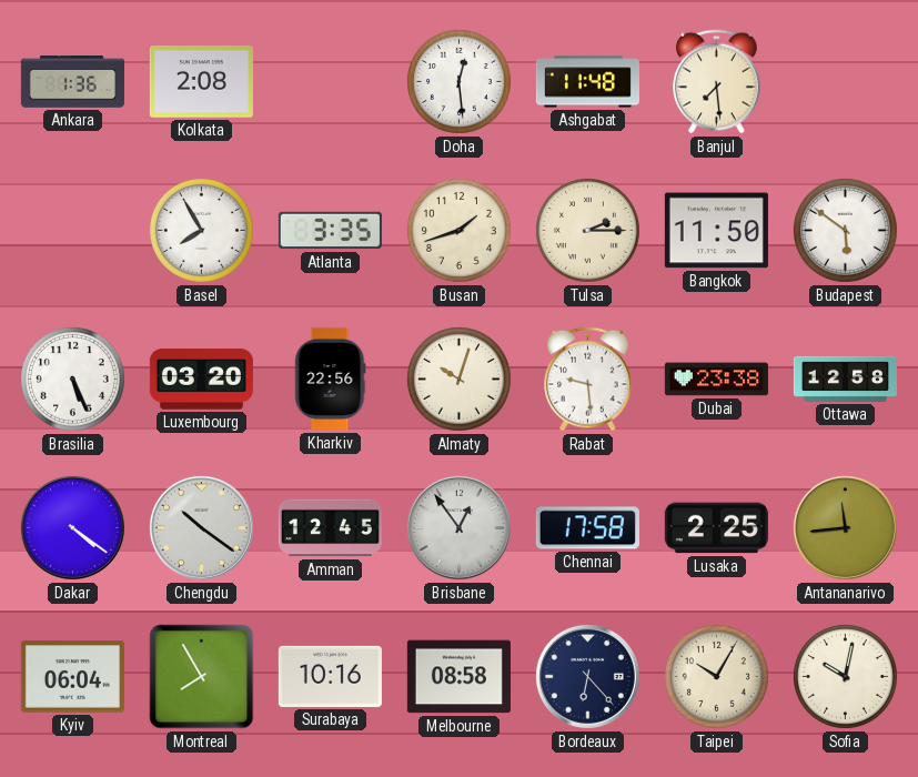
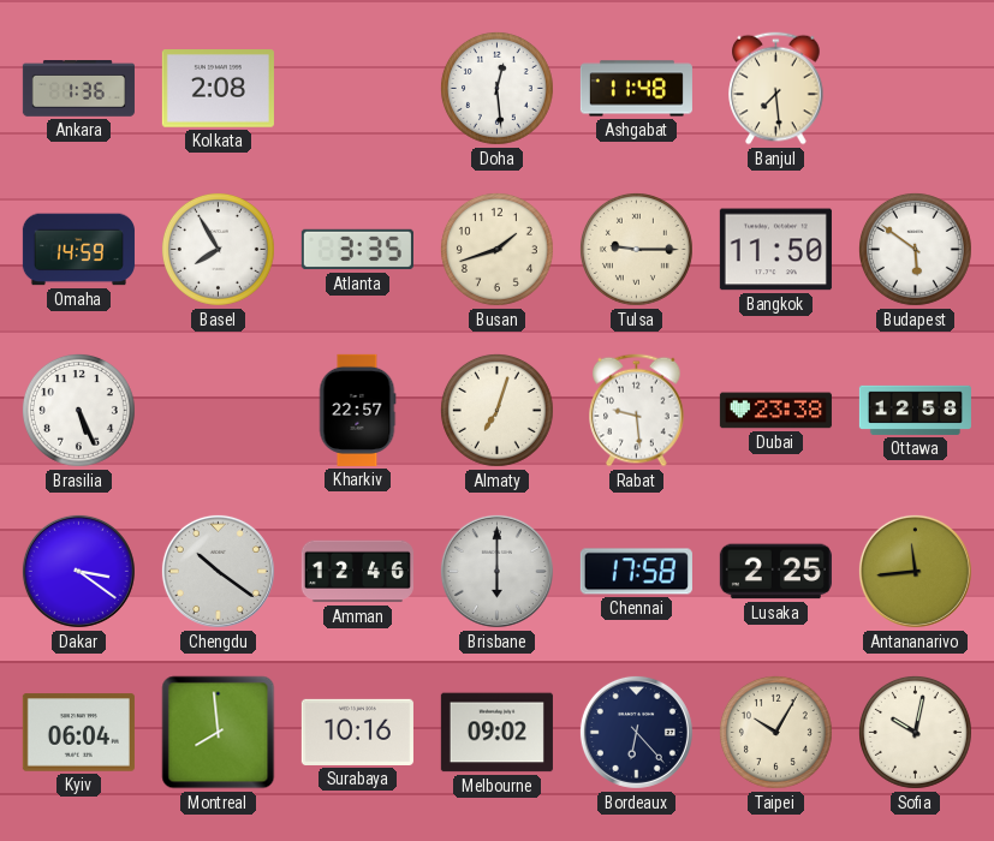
Omaha: none -> 14:59 (78, 250)
Tulsa: 2:15 -> 9:15 (636, 249)
Luxembourg: 03:20 -> none (201, 380)
Kharkiv: 22:56 -> 22:57 (357, 410)
Almaty: 10:03 -> 7:03 (496, 410)
Dakar: 4:21 -> 3:21 (78, 571)
Amman: 12:45 -> 12:46 (357, 572)
Brisbane: 12:54 -> 6:00 (496, 571)
Montreal: 7:55 -> 7:59 (219, 733)
Melbourne: 08:58 -> 09:02 (496, 733)
